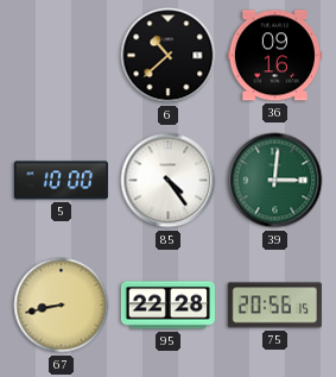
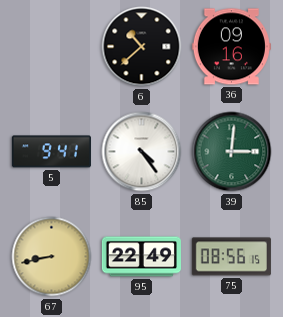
5: 10:00 -> 9:41 (51, 152)
95: 22:28 -> 22:49 (141, 257)
75: 20:56 -> 08:56 (231, 257)
